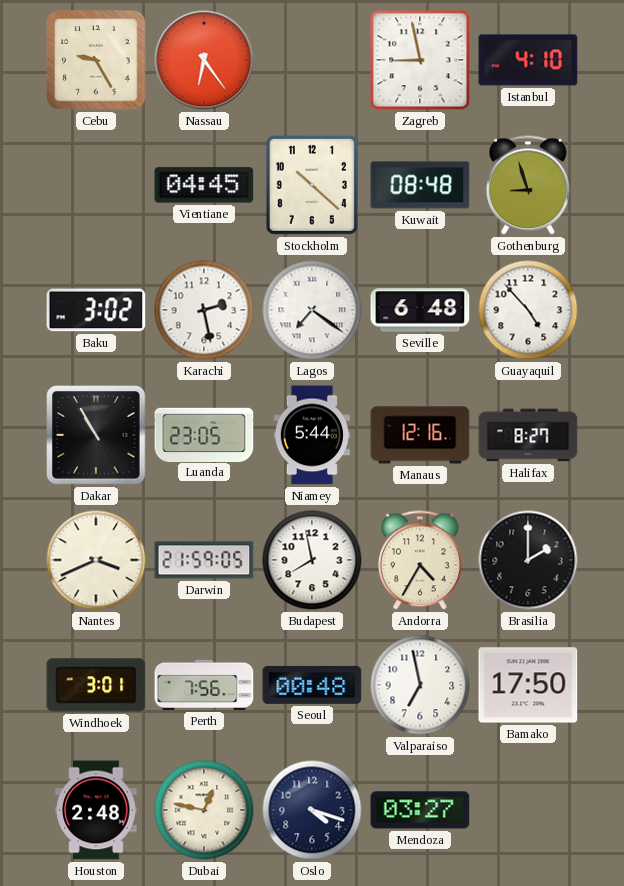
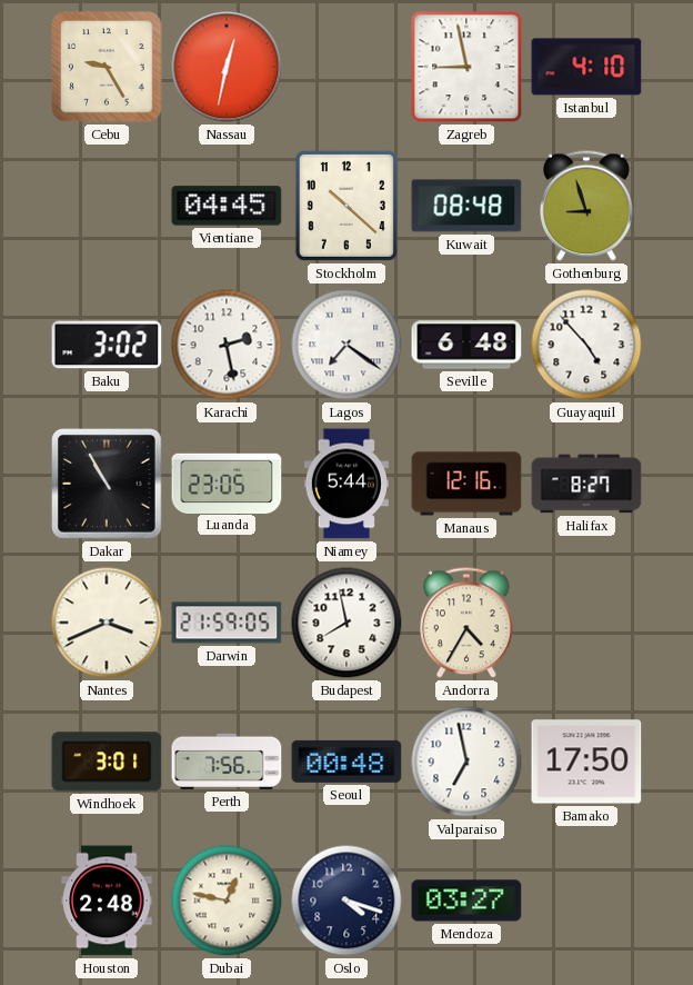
Nassau: 6:24 -> 12:32 (227, 67)
Brasilia: 2:00 -> none (528, 560)
